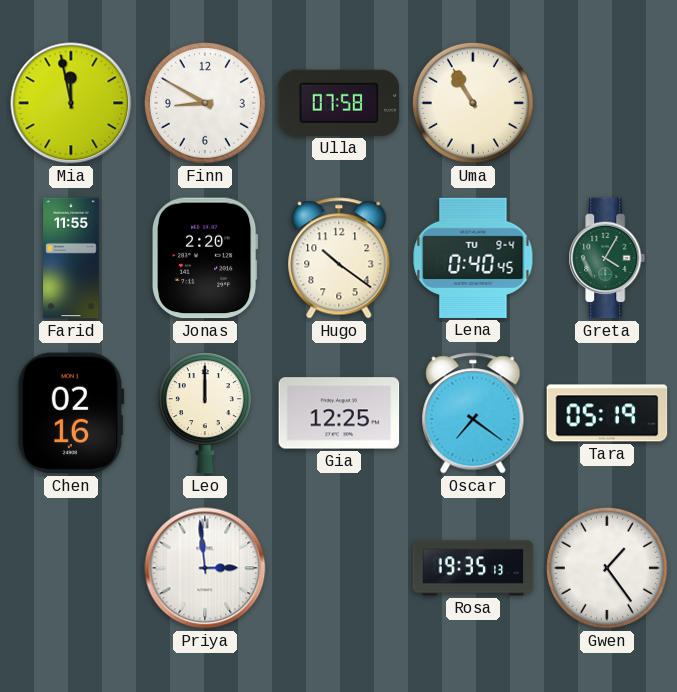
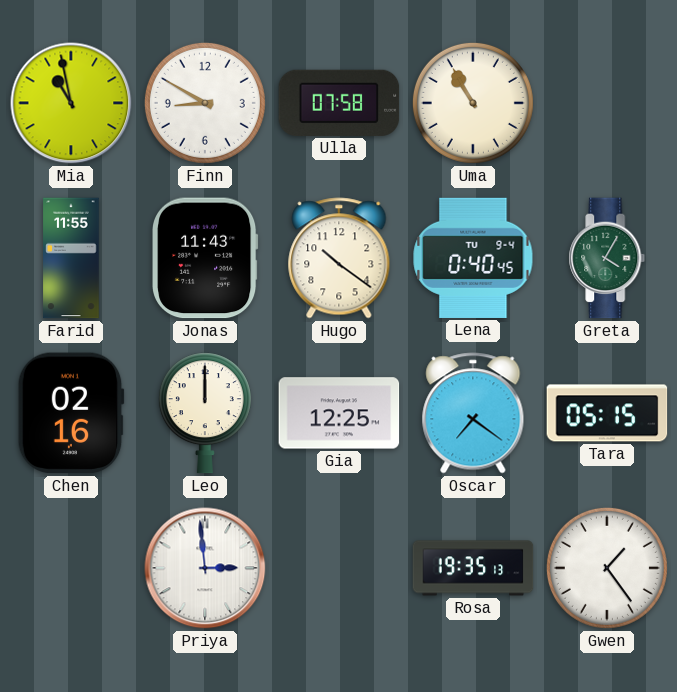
Mia: 11:58 -> 10:58 (71, 103)
Jonas: 2:20 -> 11:43 (206, 258)
Tara: 05:19 -> 05:15 (607, 413)
